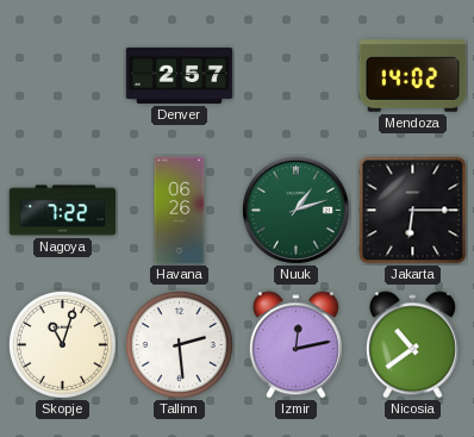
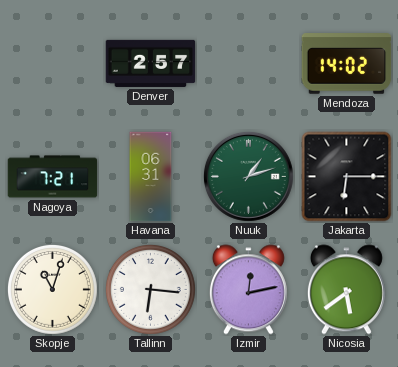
Nagoya: 7:22 -> 7:21 (53, 177)
Havana: 06:26 -> 06:31 (151, 177)
Tallinn: 2:29 -> 6:16 (150, 289)
Nicosia: 10:39 -> 5:39 (346, 290)
